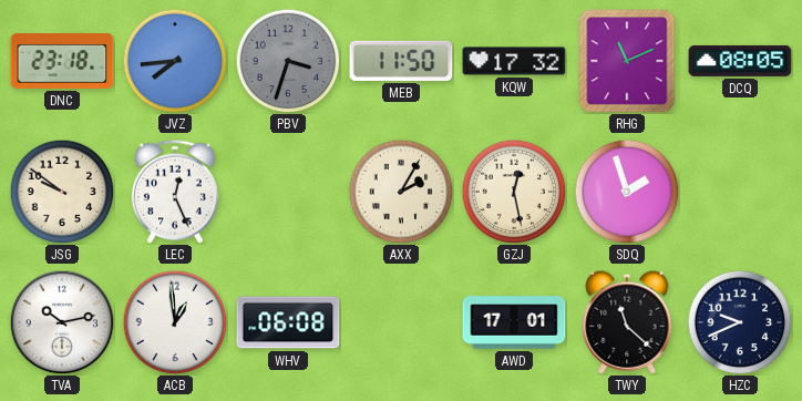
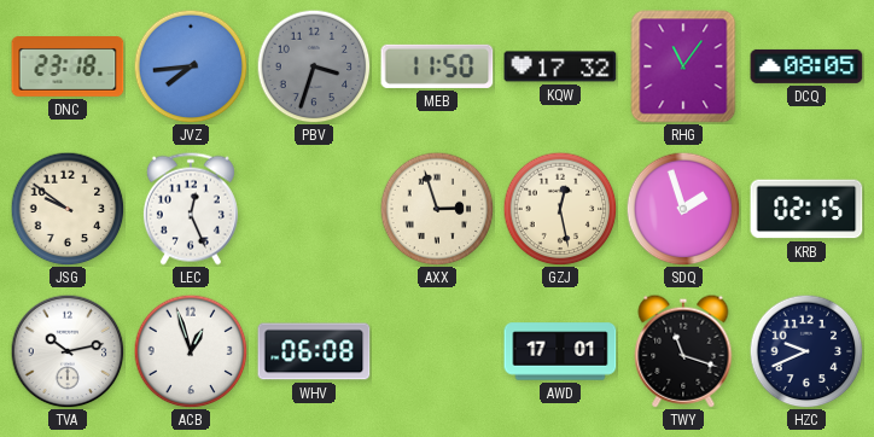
RHG: 11:11 -> 11:06 (683, 66)
AXX: 2:05 -> 2:57 (437, 209)
KRB: none -> 02:15 (806, 209)
ACB: 12:59 -> 12:57 (191, 351)
TWY: 11:22 -> 11:18 (683, 351)
